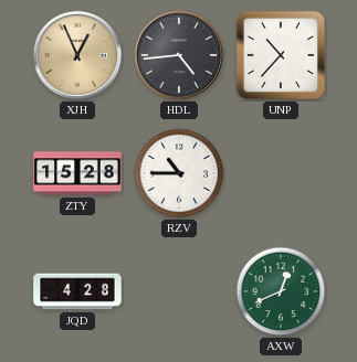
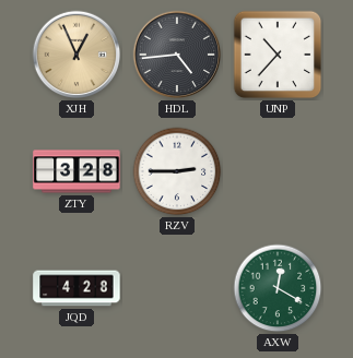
ZTY: 15:28 -> 3:28 (77, 171)
RZV: 10:45 -> 2:45 (177, 171)
AXW: 12:41 -> 12:20 (278, 288)
